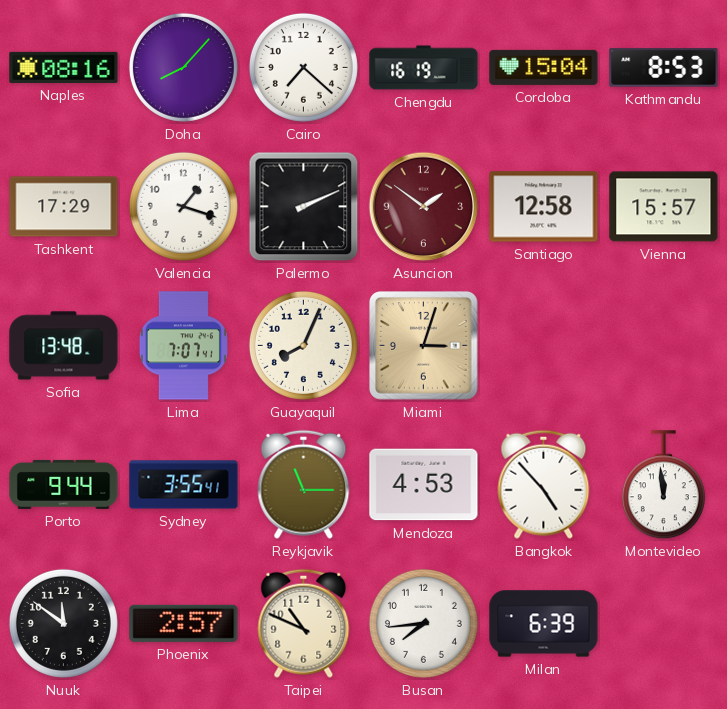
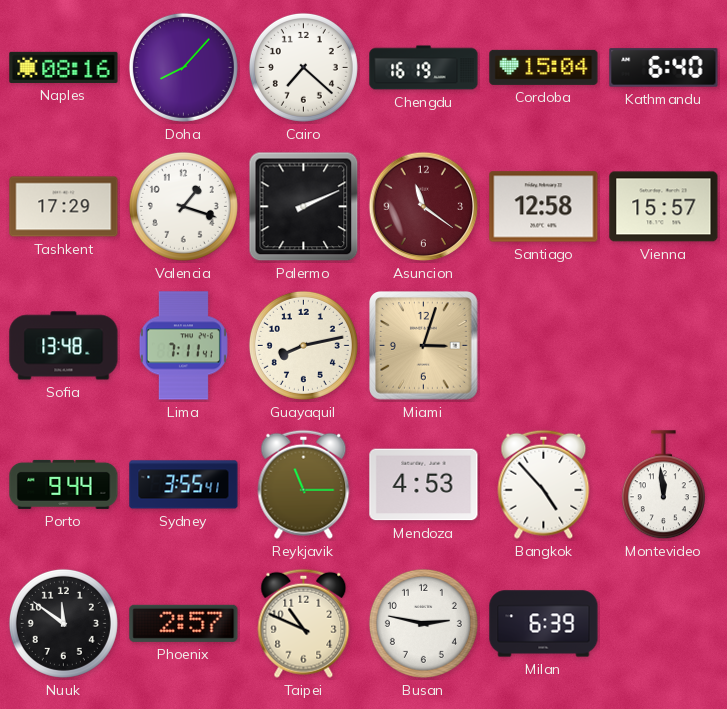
Kathmandu: 8:53 -> 6:40 (664, 68)
Asuncion: 1:51 -> 11:21 (424, 207)
Lima: 7:07 -> 7:11 (183, 346)
Guayaquil: 8:04 -> 8:13 (303, 345)
Busan: 7:44 -> 2:47 (423, 623)
